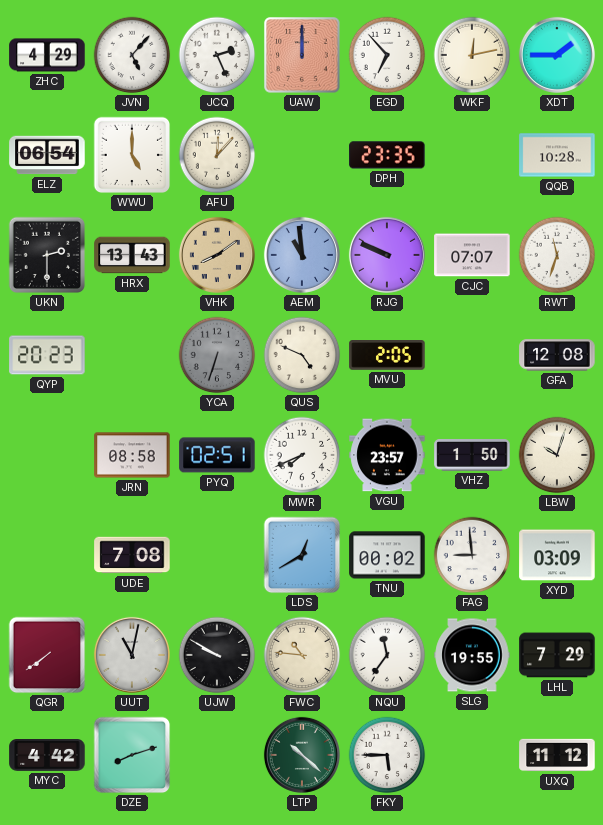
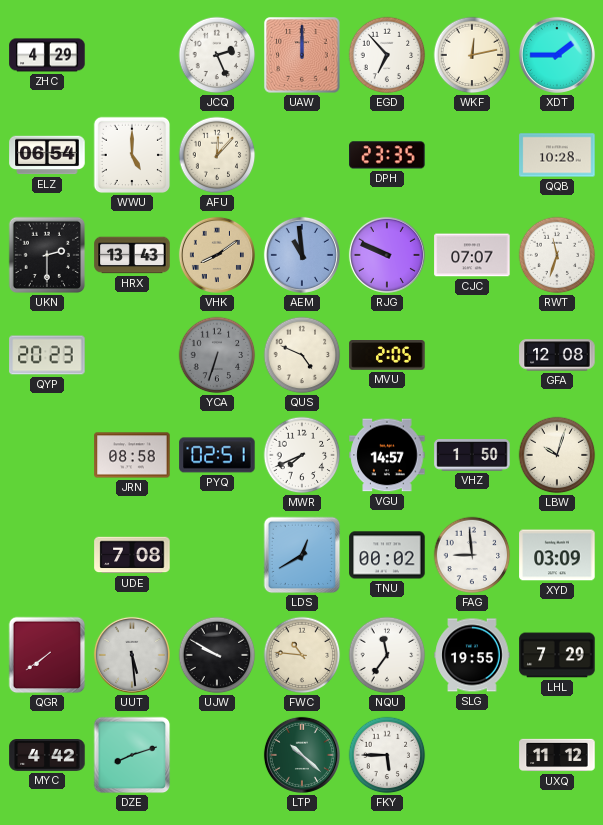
JVN: 5:07 -> none (132, 55)
VGU: 23:57 -> 14:57 (387, 455)
UUT: 11:02 -> 5:29 (132, 655)
